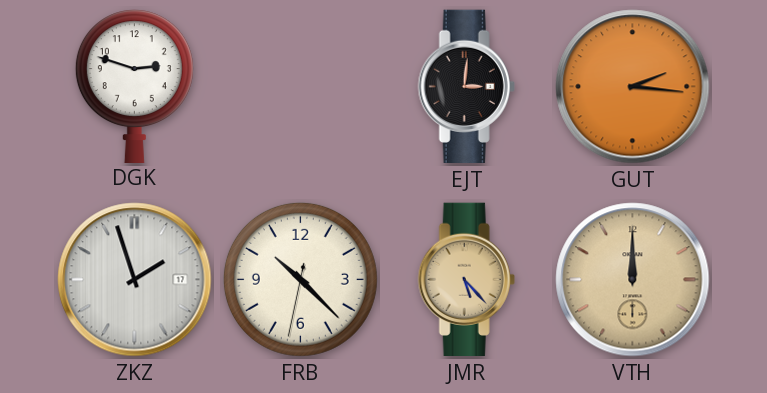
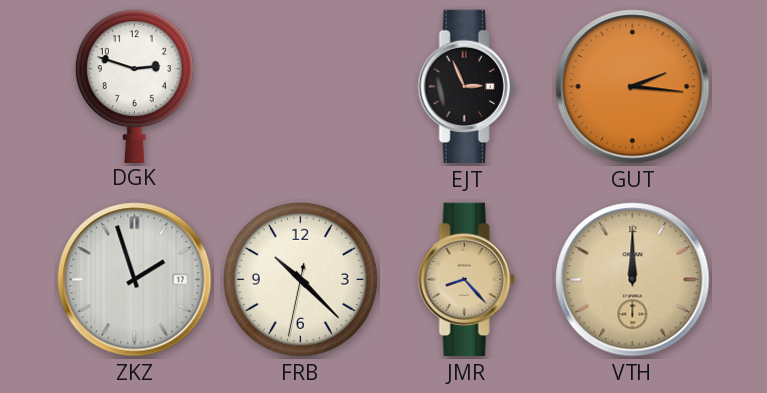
EJT: 3:01 -> 2:56 (466, 87)
JMR: 5:23 -> 8:23 (466, 280)
